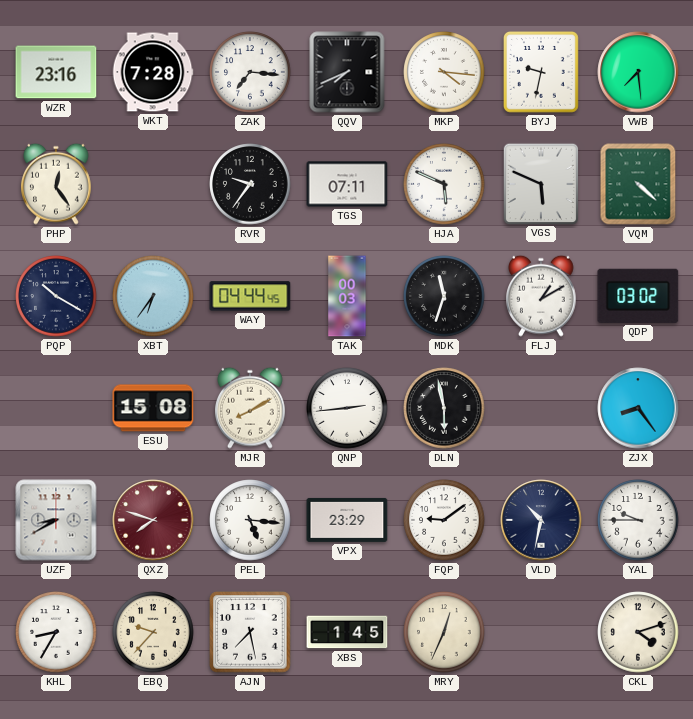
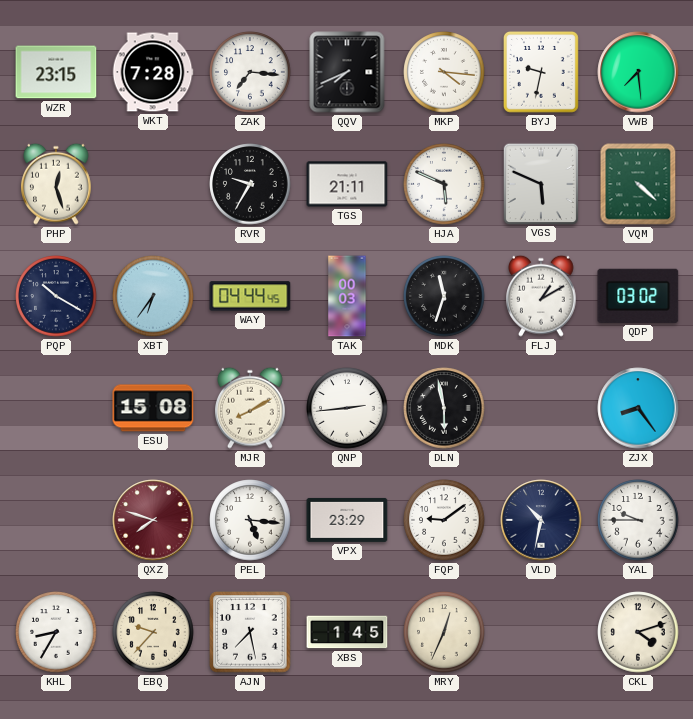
WZR: 23:16 -> 23:15 (56, 72)
PHP: 12:24 -> 12:27 (57, 184)
RVR: 9:36 -> 9:35 (250, 184)
TGS: 07:11 -> 21:11 (347, 184)
UZF: 8:40 -> none (56, 520)
